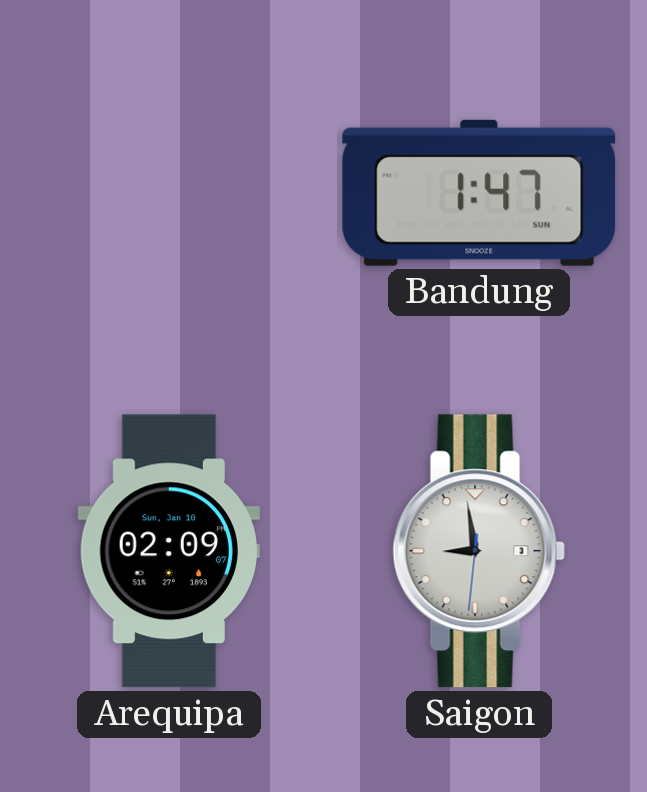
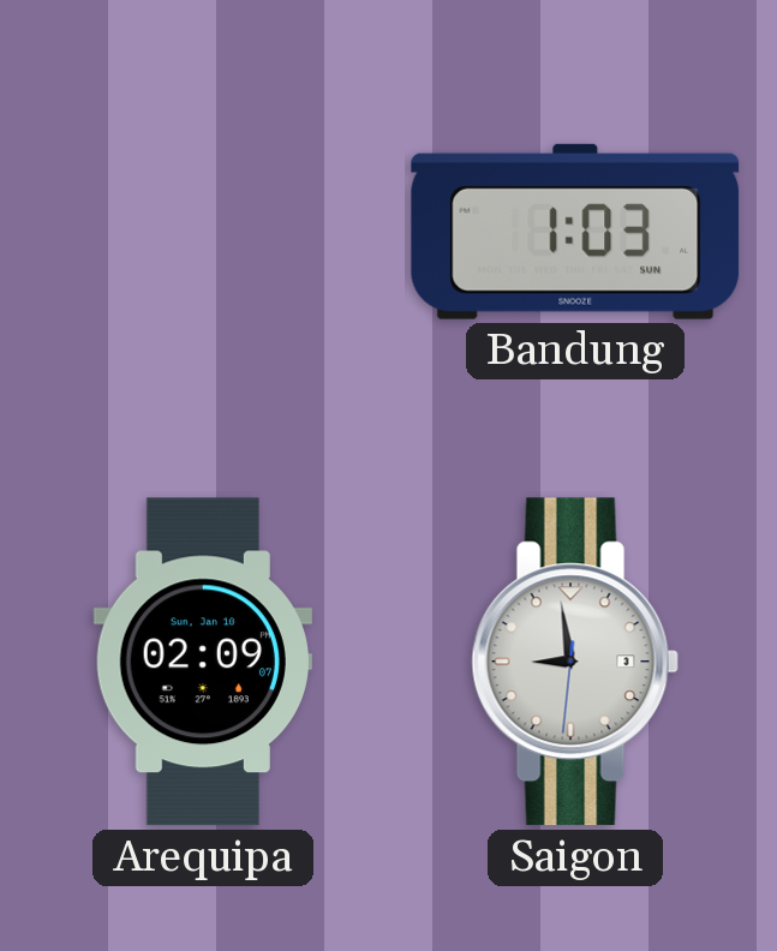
Bandung: 1:47 -> 1:03 (575, 232)
